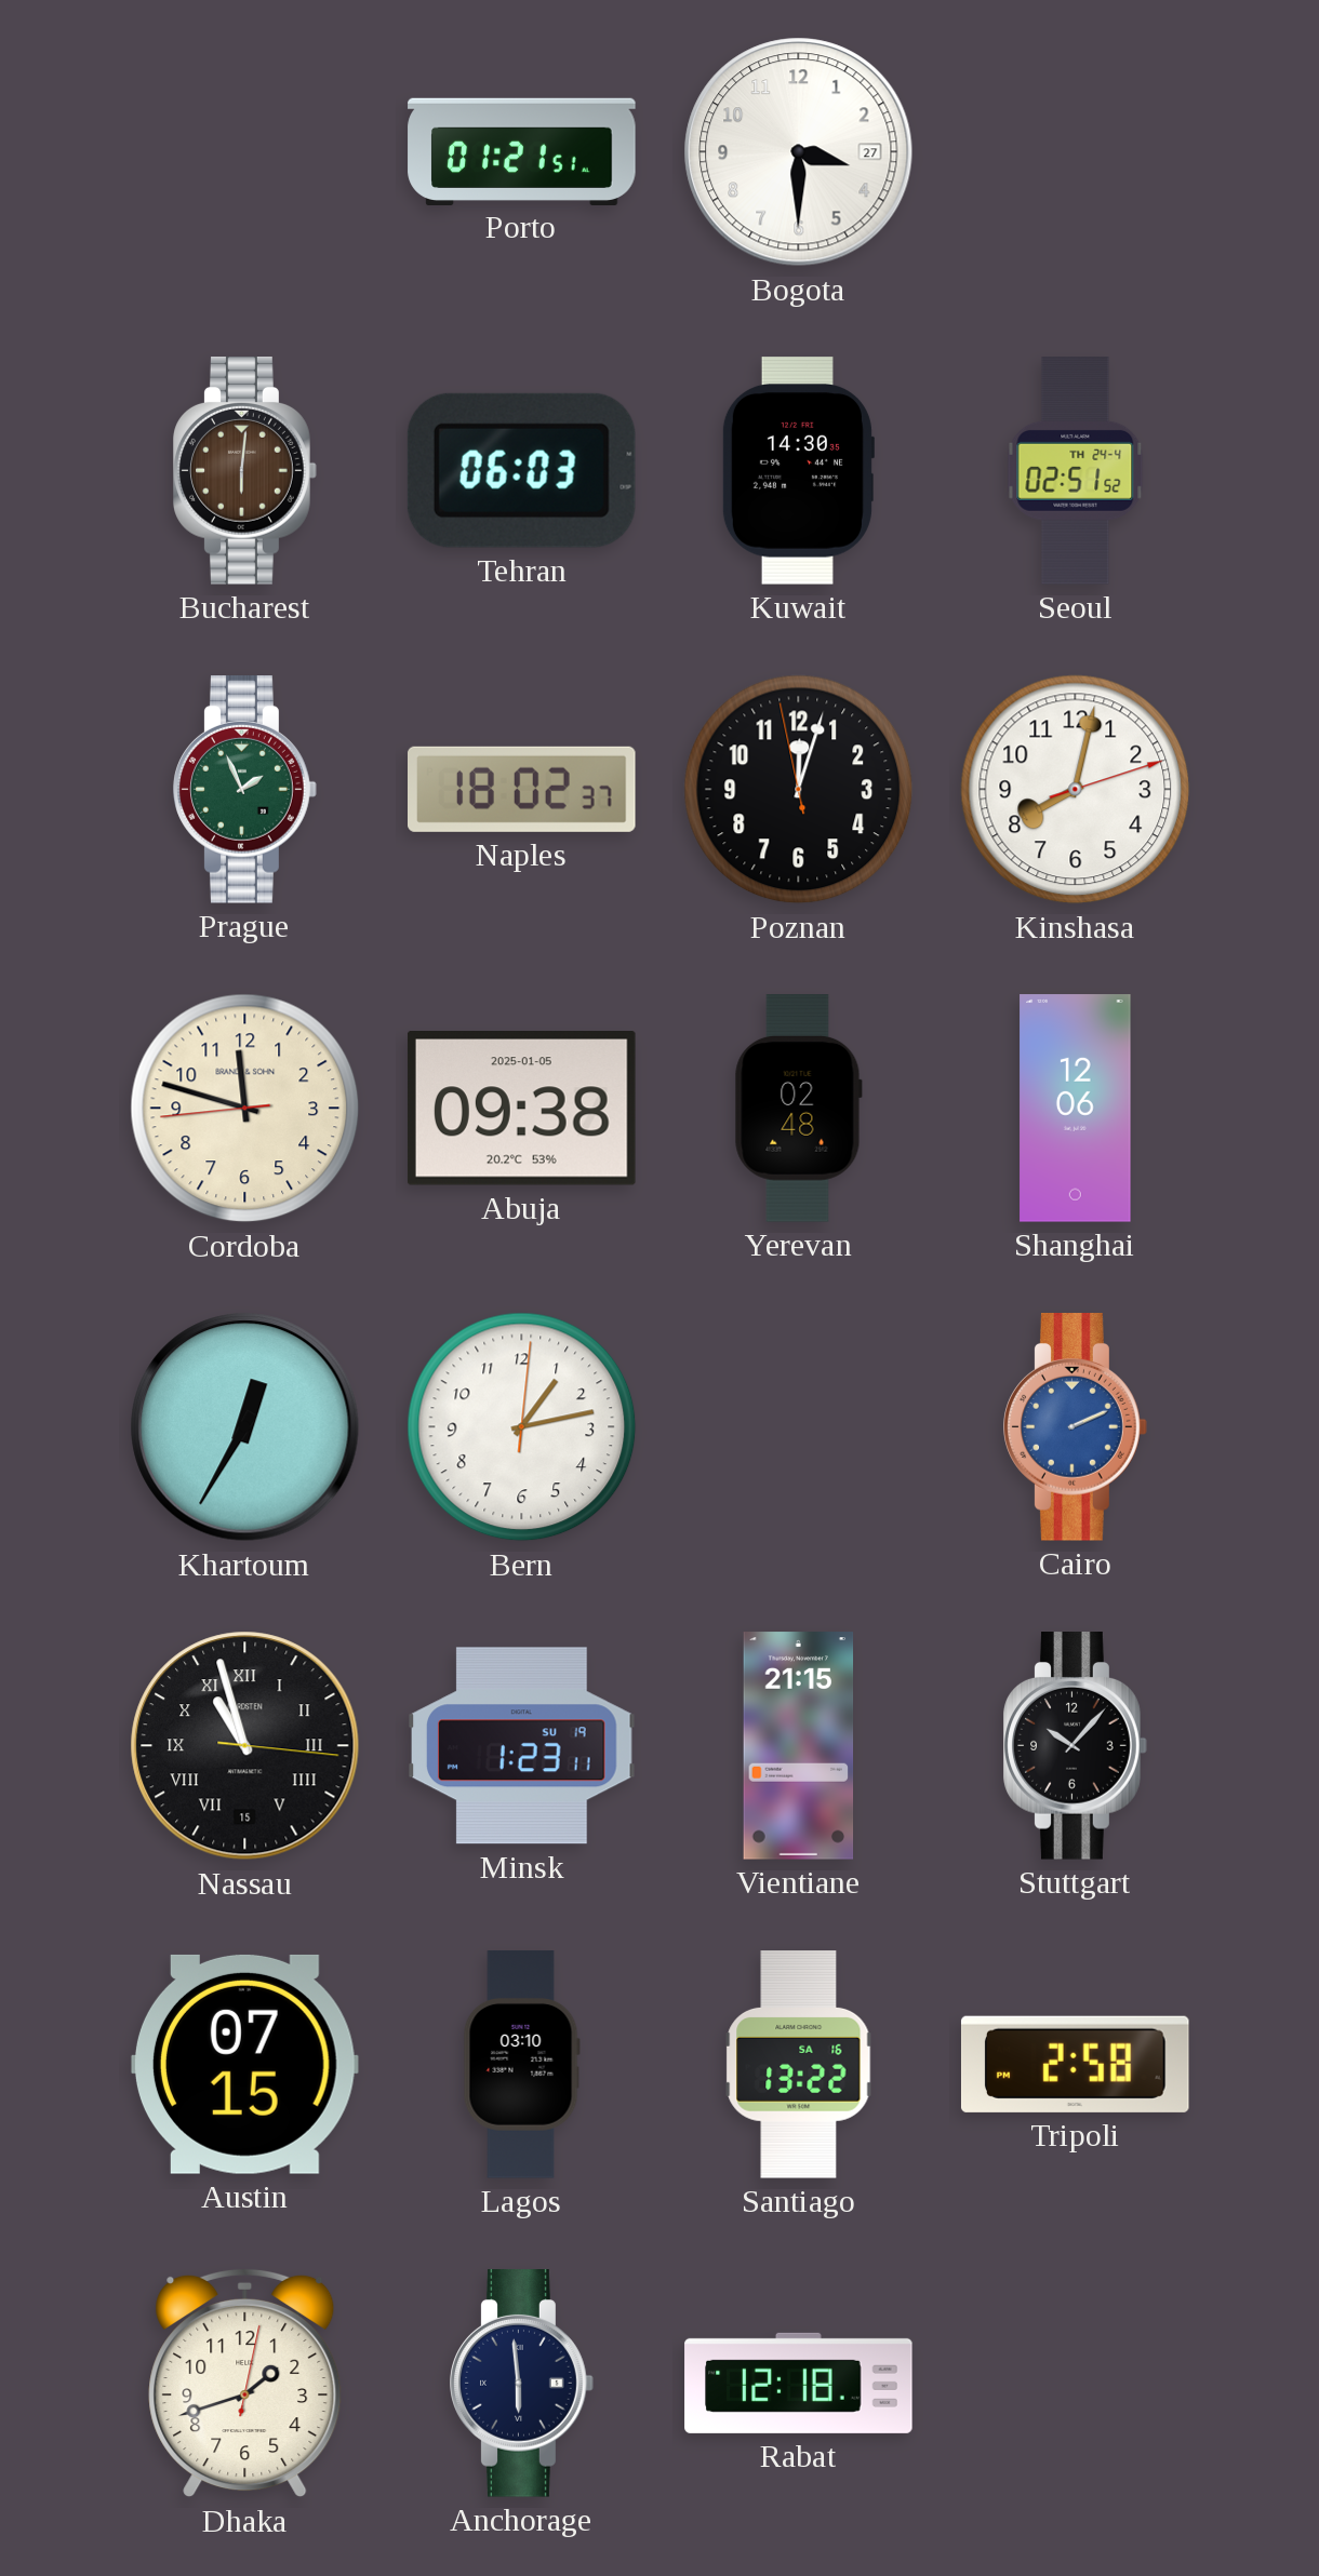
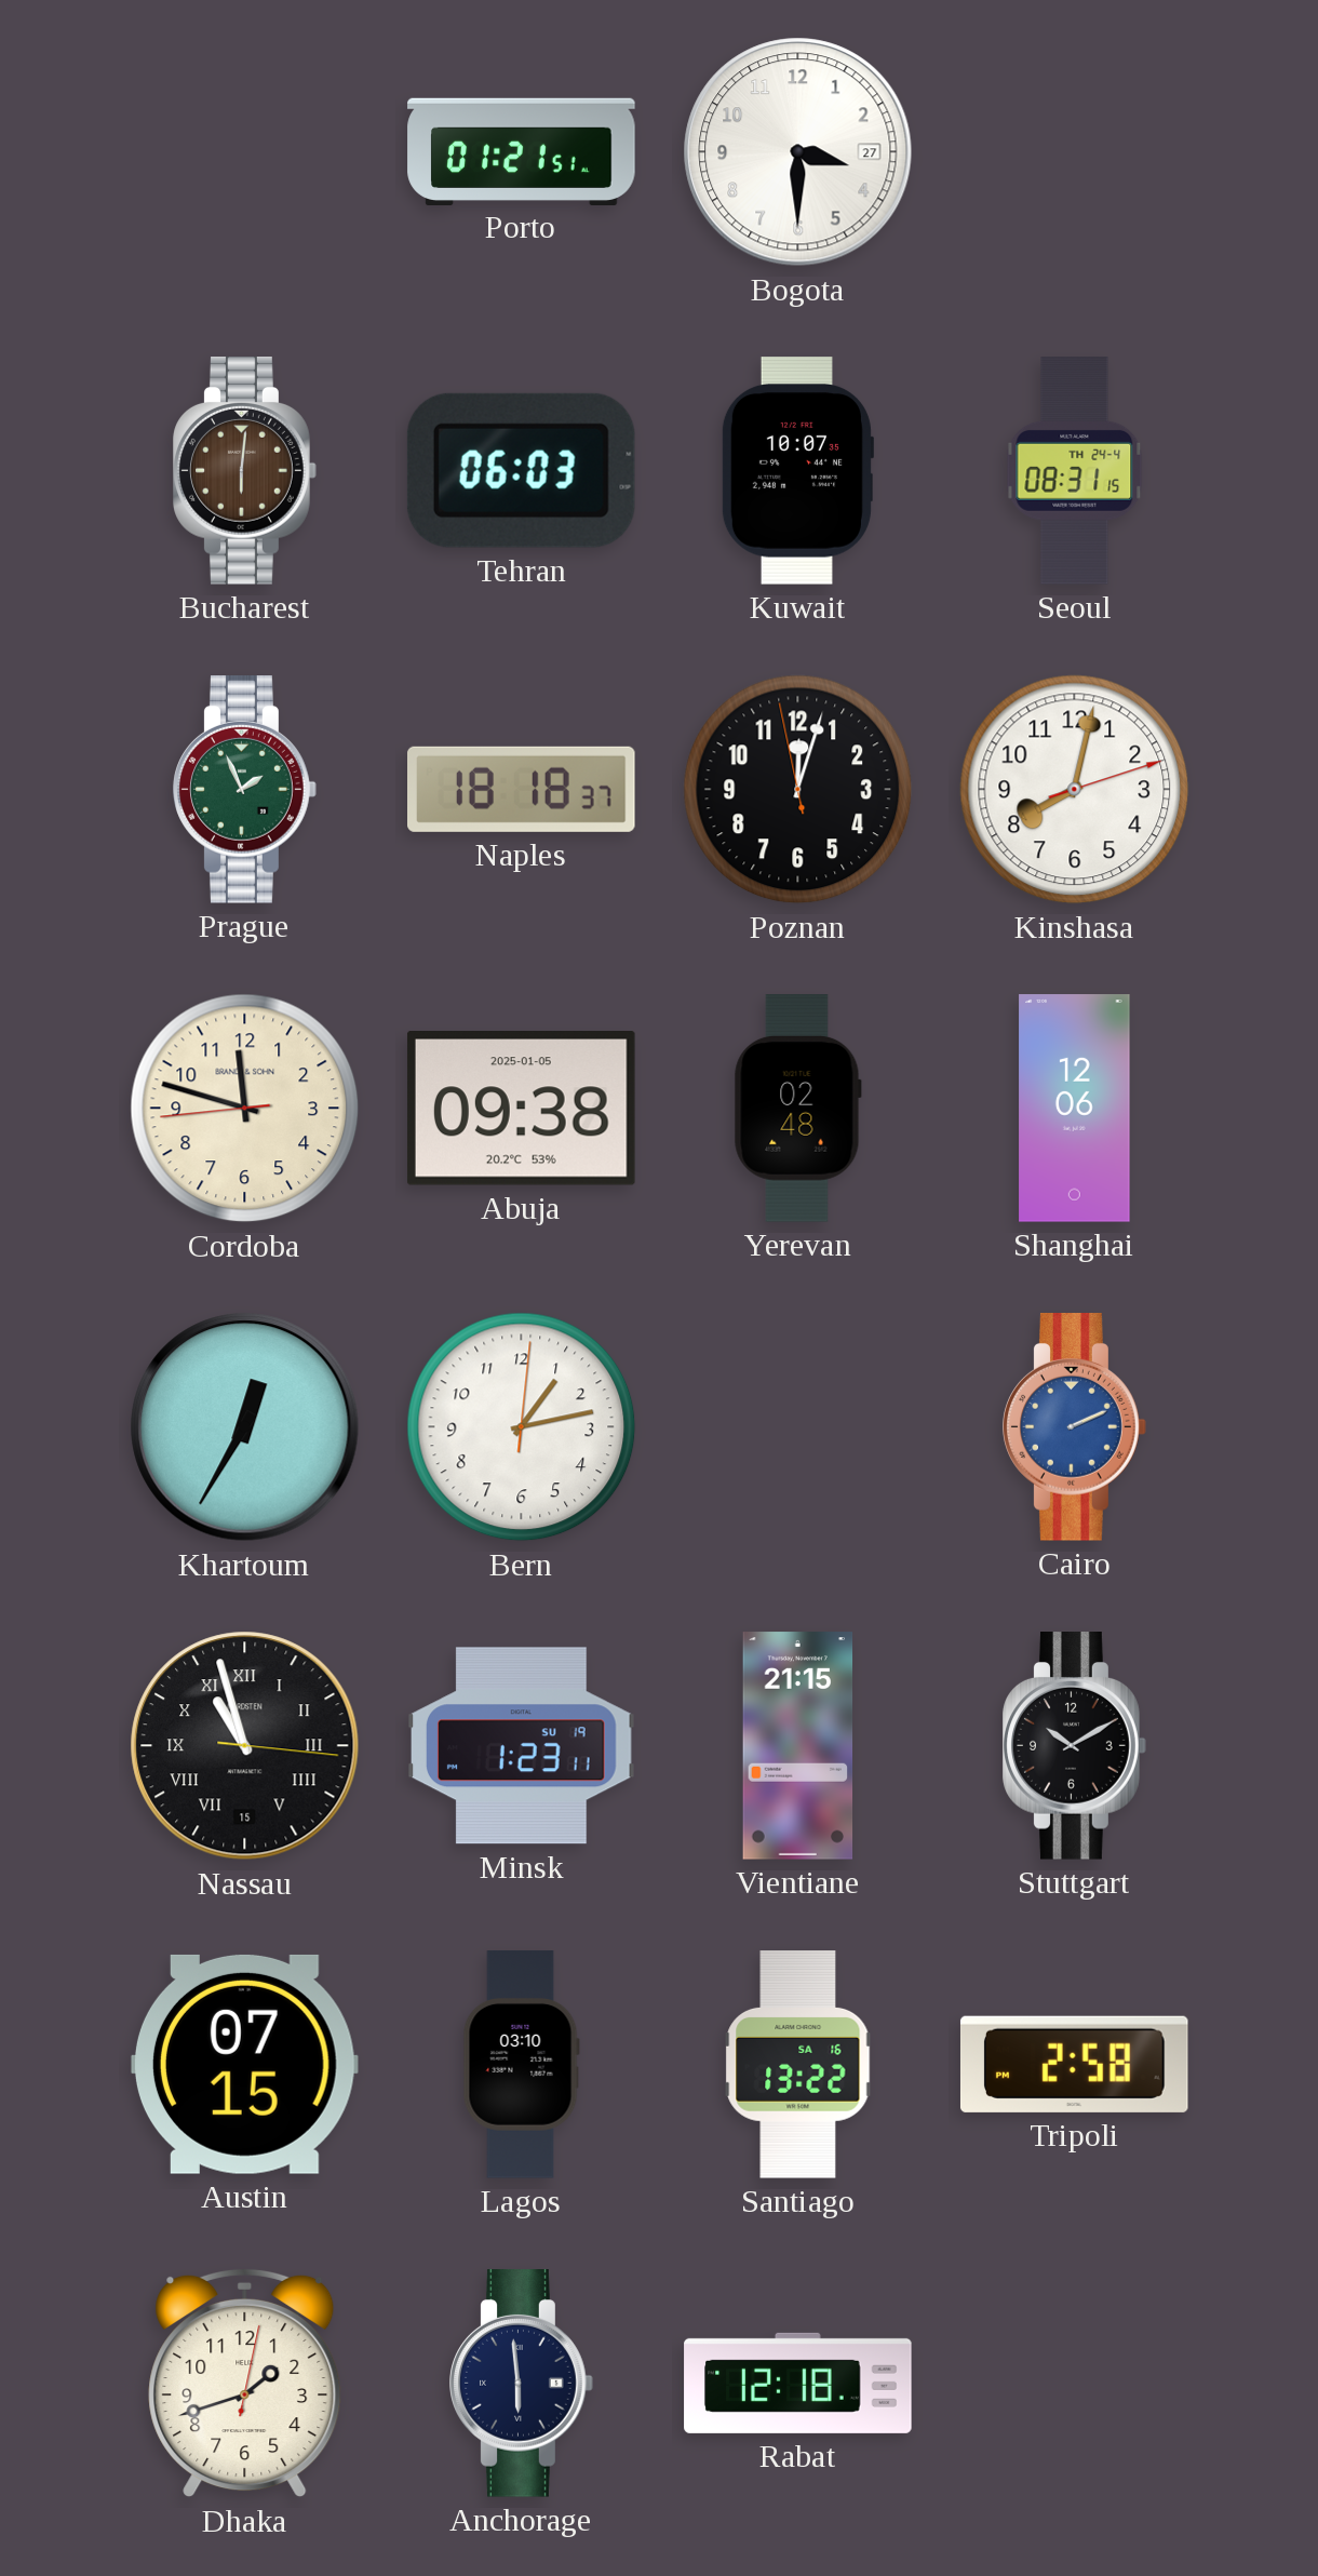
Kuwait: 14:30 -> 10:07 (797, 471)
Seoul: 02:51 -> 08:31 (1075, 471)
Naples: 18:02 -> 18:18 (522, 789)
Stuttgart: 10:07 -> 10:10 (1075, 1746)
